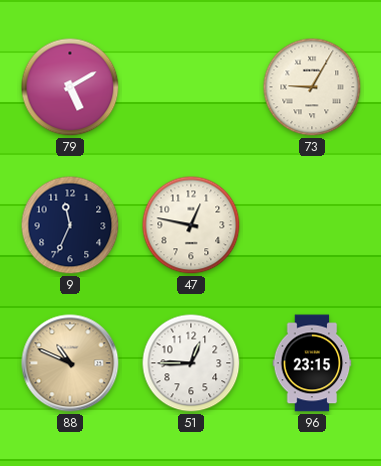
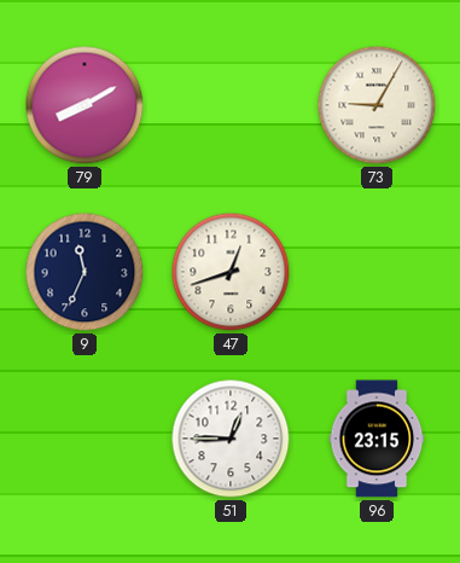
79: 5:10 -> 8:10 (85, 105)
47: 12:47 -> 12:42 (231, 272)
88: 10:49 -> none (70, 363)
